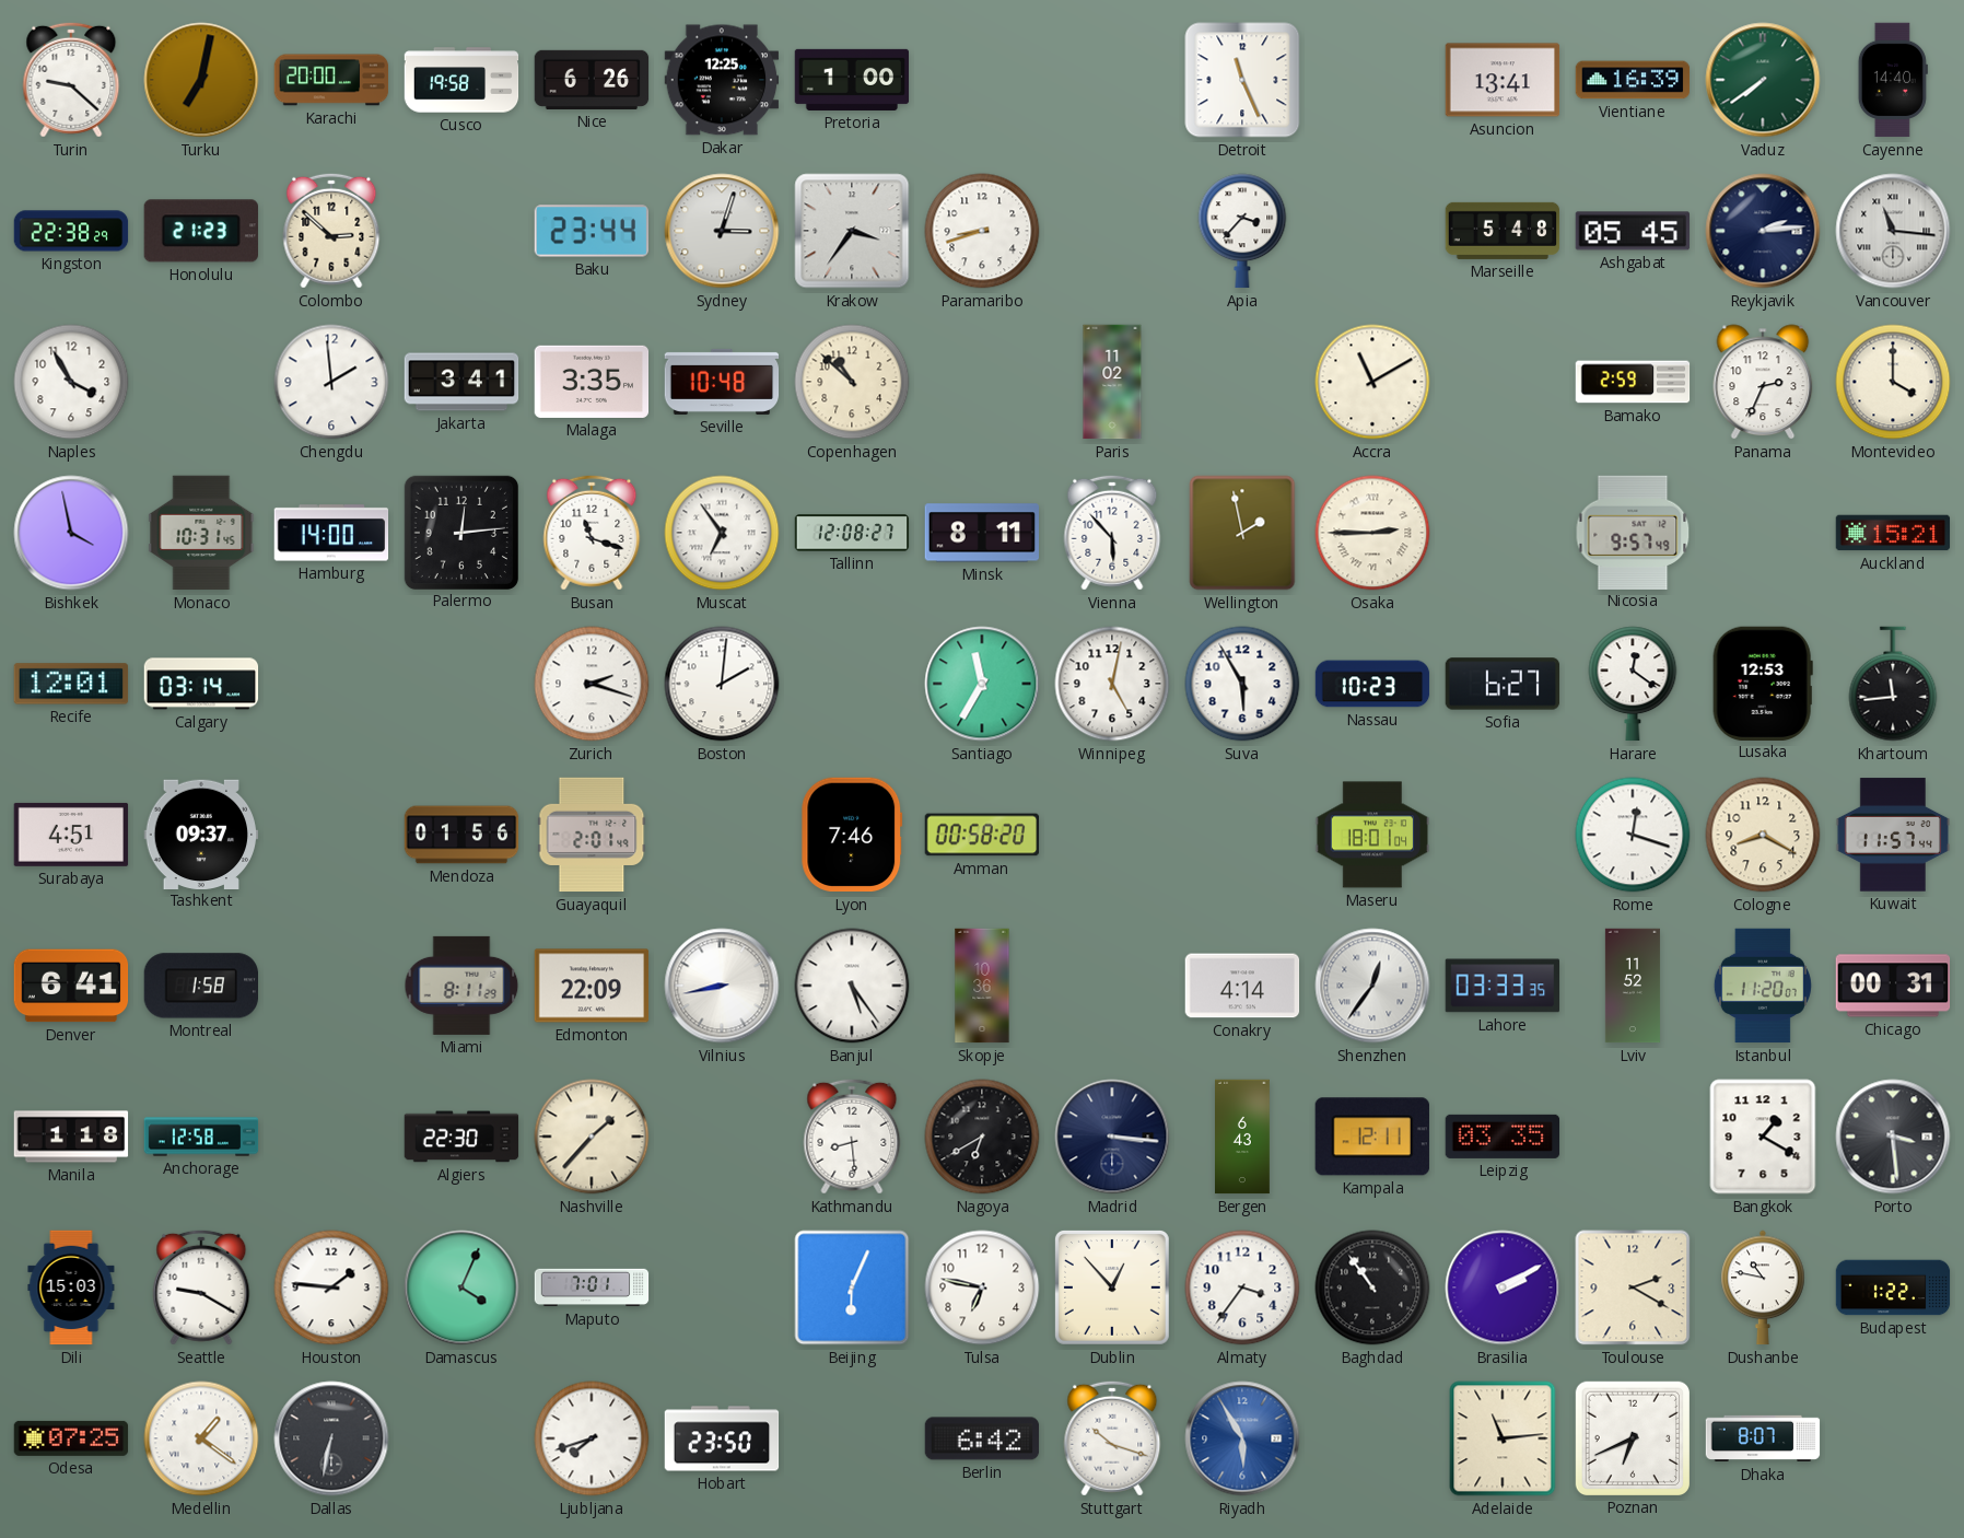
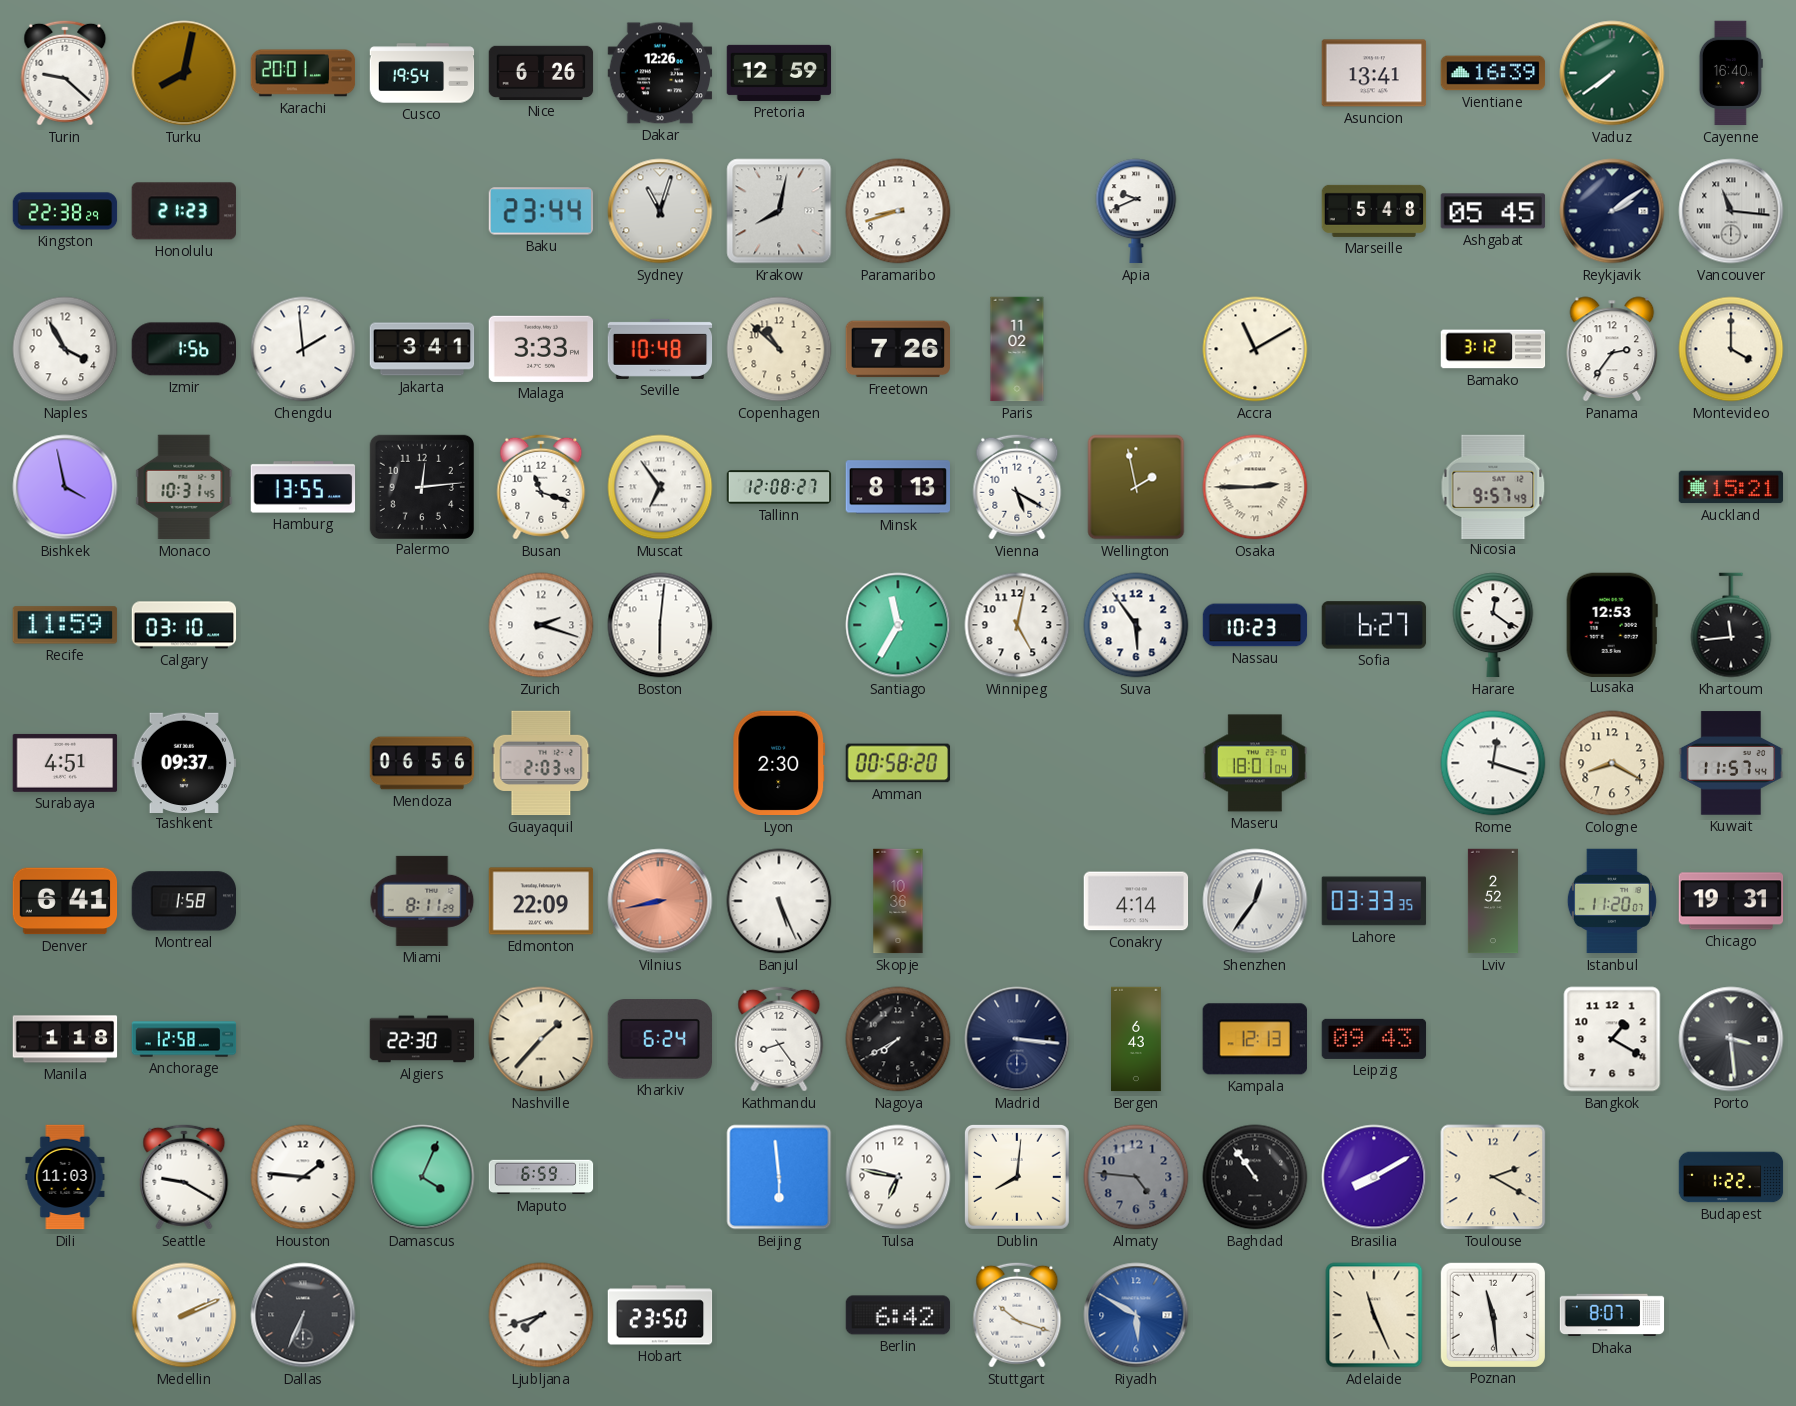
Turku: 7:02 -> 8:02 (184, 73)
Karachi: 20:00 -> 20:01 (303, 73)
Cusco: 19:58 -> 19:54 (422, 73)
Dakar: 12:25 -> 12:26 (660, 73)
Pretoria: 1:00 -> 12:59 (779, 73)
Detroit: 11:26 -> none (1242, 80)
Cayenne: 14:40 -> 16:40 (1731, 73)
Colombo: 2:52 -> none (331, 231)
Sydney: 3:03 -> 11:03 (660, 211)
Krakow: 3:36 -> 8:02 (779, 211)
Apia: 3:37 -> 9:41 (1136, 211)
Reykjavik: 2:14 -> 2:09 (1612, 211)
Izmir: none -> 1:56 (183, 349)
Malaga: 3:35 -> 3:33 (541, 349)
Freetown: none -> 7:26 (897, 349)
Bamako: 2:59 -> 3:12 (1493, 349)
Panama: 2:34 -> 2:36 (1612, 349)
Hamburg: 14:00 -> 13:55 (303, 487)
Minsk: 8:11 -> 8:13 (898, 487)
Vienna: 5:53 -> 5:20 (1017, 487)
Recife: 12:01 -> 11:59 (65, 625)
Calgary: 03:14 -> 03:10 (184, 625)
Boston: 2:01 -> 6:01 (660, 625)
Suva: 5:55 -> 5:54 (1136, 625)
Mendoza: 01:56 -> 06:56 (422, 763)
Guayaquil: 2:01 -> 2:03 (541, 763)
Lyon: 7:46 -> 2:30 (779, 763)
Vilnius dial: white -> salmon (660, 901)
Banjul: 5:24 -> 5:26 (779, 901)
Lviv: 11:52 -> 2:52 (1493, 901)
Chicago: 00:31 -> 19:31 (1731, 901)
Kharkiv: none -> 6:24 (659, 1039)
Kathmandu: 8:29 -> 8:24 (779, 1039)
Nagoya: 6:40 -> 7:40 (898, 1039)
Kampala: 12:11 -> 12:13 (1255, 1039)
Leipzig: 03:35 -> 09:43 (1374, 1039)
Dili: 15:03 -> 11:03 (65, 1177)
Maputo: 7:01 -> 6:59 (541, 1177)
Beijing: 6:04 -> 5:59 (779, 1177)
Dublin: 12:53 -> 8:01 (1017, 1177)
Almaty: 3:36 -> 4:46 (1136, 1177)
Almaty dial: white -> grey (1136, 1177)
Brasilia: 2:10 -> 8:10 (1374, 1177)
Dushanbe: 10:47 -> none (1763, 1288)
Odesa: 07:25 -> none (71, 1438)
Medellin: 1:21 -> 2:11 (184, 1315)
Dallas: 6:32 -> 6:34 (303, 1315)
Riyadh: 5:55 -> 5:50 (1136, 1315)
Adelaide: 11:14 -> 11:26 (1374, 1315)
Poznan: 6:41 -> 11:29 (1492, 1314)
